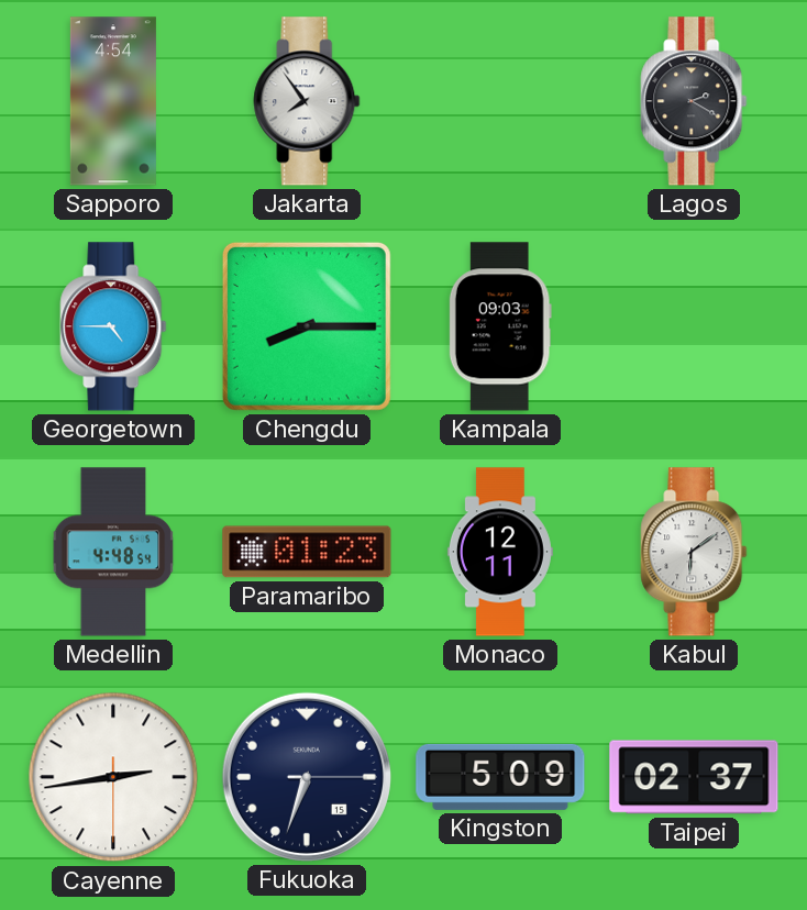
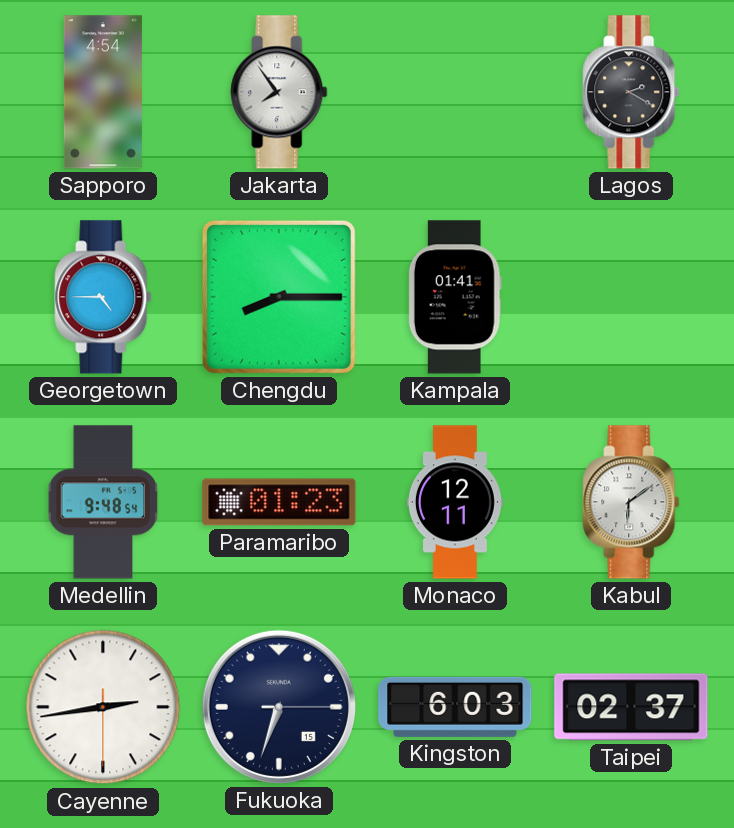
Kampala: 09:03 -> 01:41 (455, 297)
Medellin: 4:48 -> 9:48 (103, 502)
Kingston: 5:09 -> 6:03 (455, 707)
